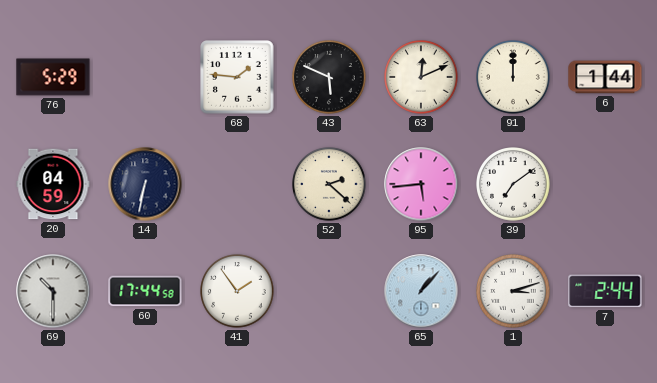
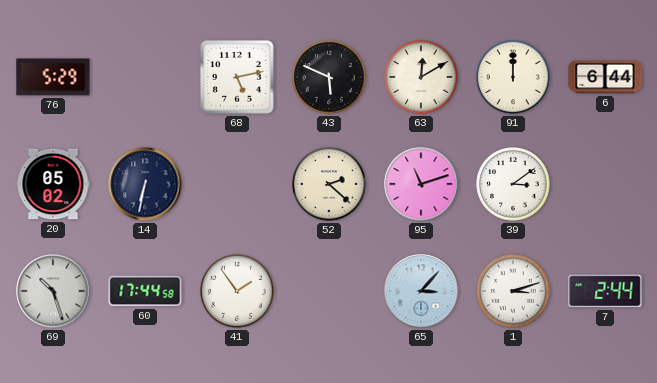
68: 1:46 -> 5:13 (237, 77)
63: 12:11 -> 12:10 (421, 77)
6: 1:44 -> 6:44 (605, 77)
20: 04:59 -> 05:02 (53, 184)
95: 5:44 -> 11:12 (421, 184)
39: 7:09 -> 3:09 (513, 184)
69: 10:30 -> 10:27 (53, 291)
65: 1:07 -> 3:07 (421, 291)
